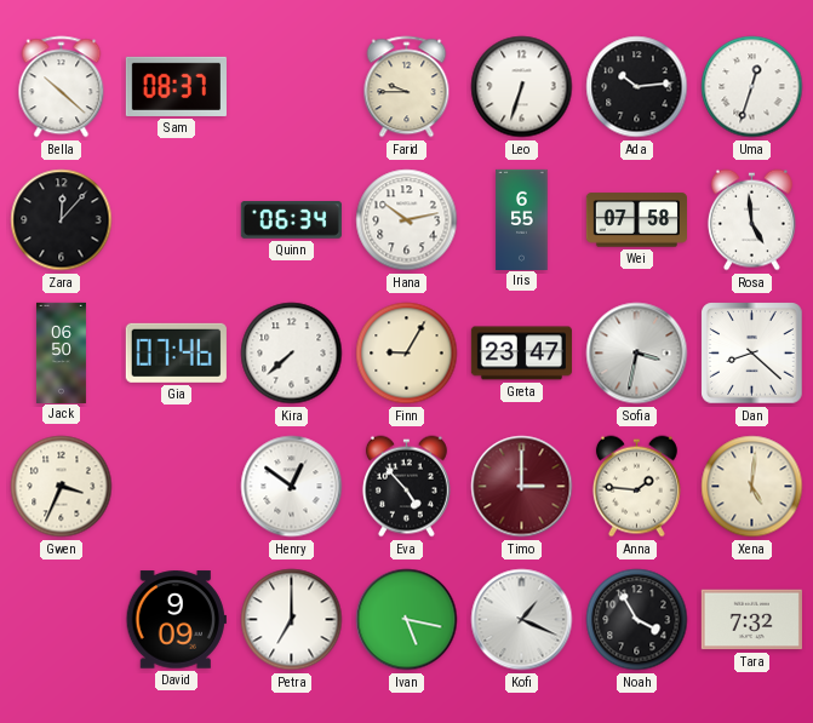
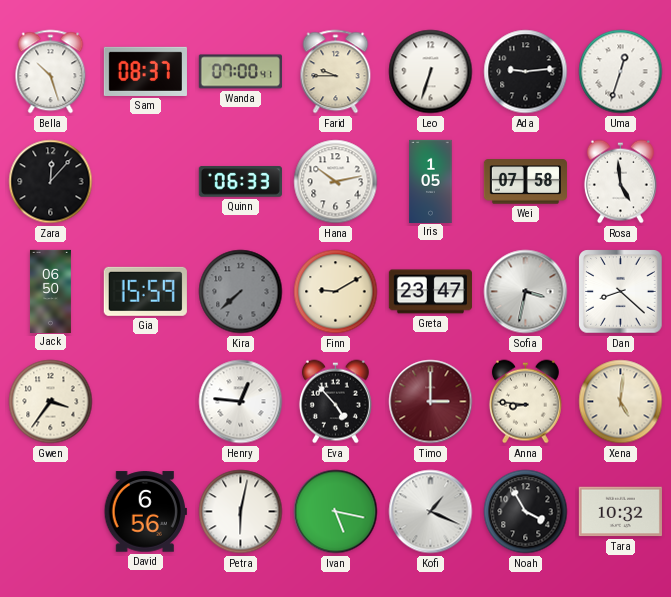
Bella: 10:22 -> 10:27 (51, 72)
Wanda: none -> 07:00 (240, 72)
Ada: 10:14 -> 9:14 (526, 72)
Quinn: 06:34 -> 06:33 (240, 182)
Iris: 6:55 -> 1:05 (431, 181)
Gia: 07:46 -> 15:59 (145, 291)
Kira dial: white -> grey (241, 292)
Finn: 9:05 -> 9:10 (336, 292)
Gwen: 3:34 -> 3:36 (51, 402)
Henry: 12:51 -> 12:46 (241, 402)
Anna: 1:46 -> 8:46 (525, 402)
David: 9:09 -> 6:56 (145, 512)
Petra: 7:00 -> 6:02 (241, 512)
Tara: 7:32 -> 10:32 (620, 512)
